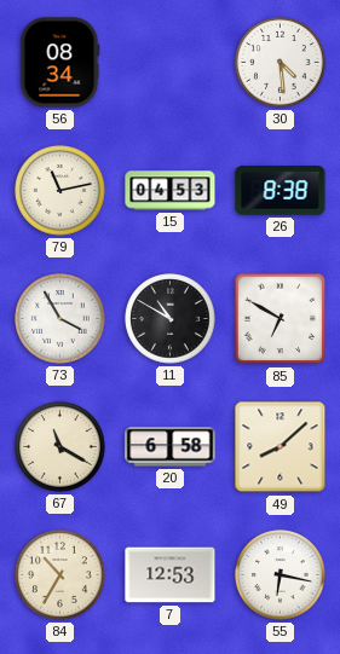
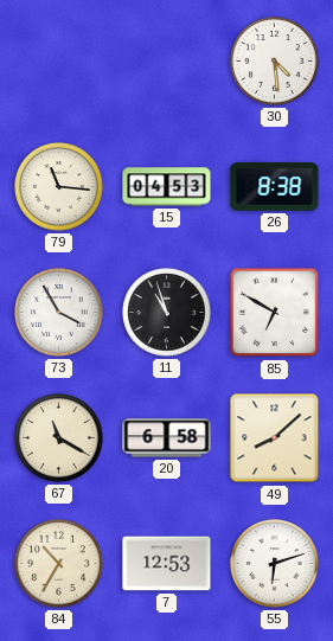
56: 08:34 -> none (60, 63)
79: 11:13 -> 11:16 (59, 187)
11: 10:50 -> 10:57 (167, 313)
55: 6:17 -> 6:12 (275, 564)
